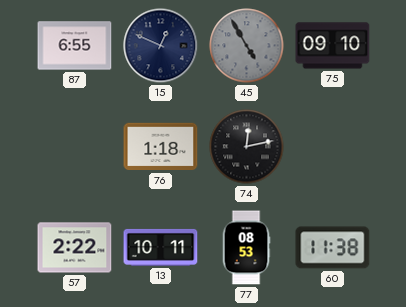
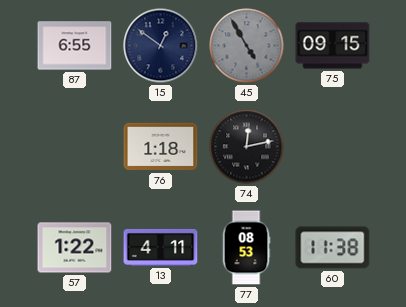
15: 12:49 -> 12:51 (161, 46)
75: 09:10 -> 09:15 (333, 46)
57: 2:22 -> 1:22 (75, 248)
13: 10:11 -> 4:11 (161, 247)
